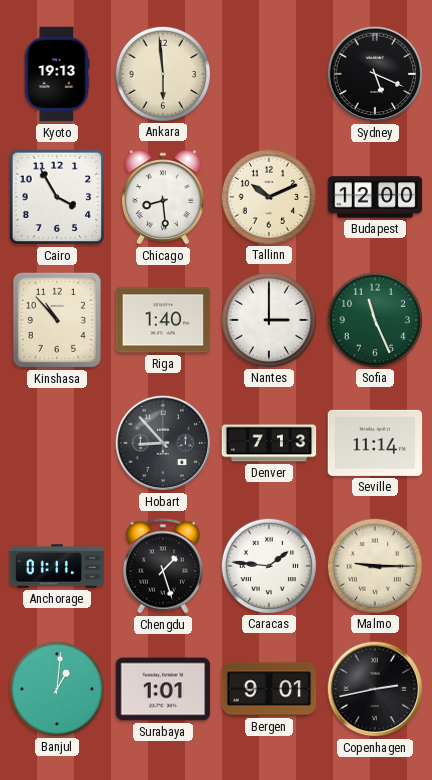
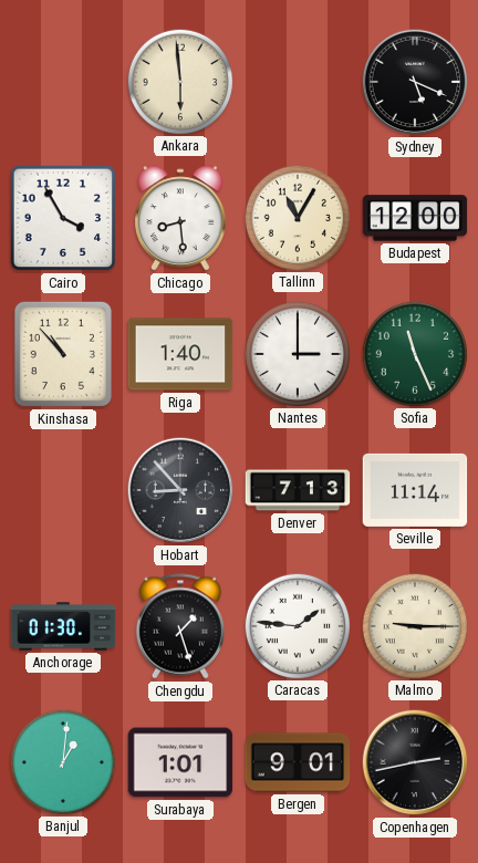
Kyoto: 19:13 -> none (57, 74)
Tallinn: 10:11 -> 11:05 (297, 217)
Anchorage: 01:11 -> 01:30 (63, 626)
